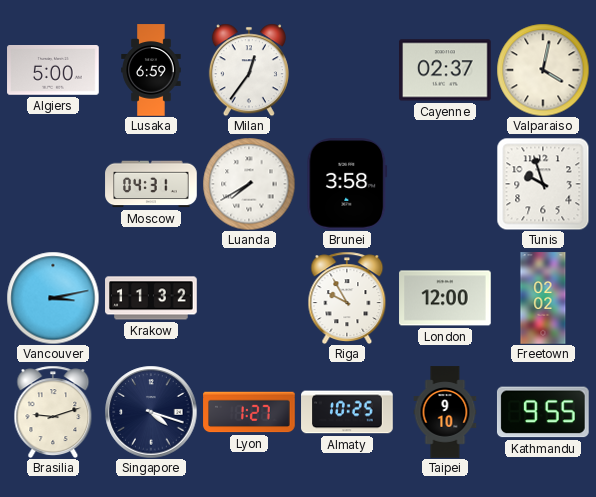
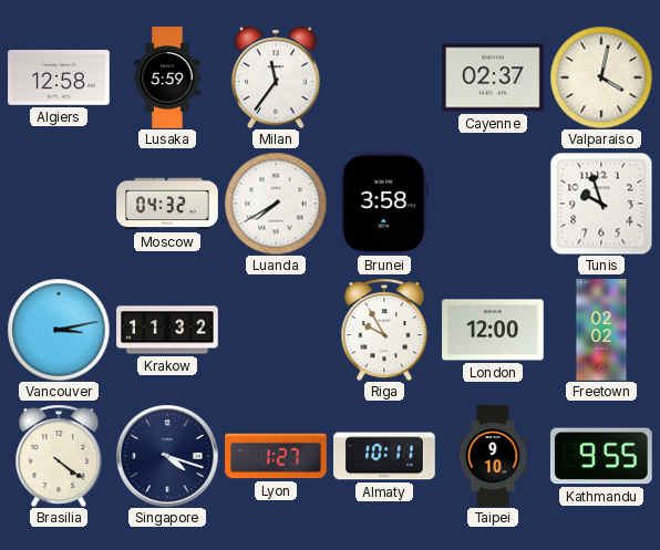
Algiers: 5:00 -> 12:58 (59, 79)
Lusaka: 6:59 -> 5:59 (167, 77)
Milan: 12:36 -> 11:36 (276, 77)
Moscow: 04:31 -> 04:32 (167, 204)
Brasilia: 9:12 -> 4:21 (59, 456)
Almaty: 10:25 -> 10:11 (384, 456)
